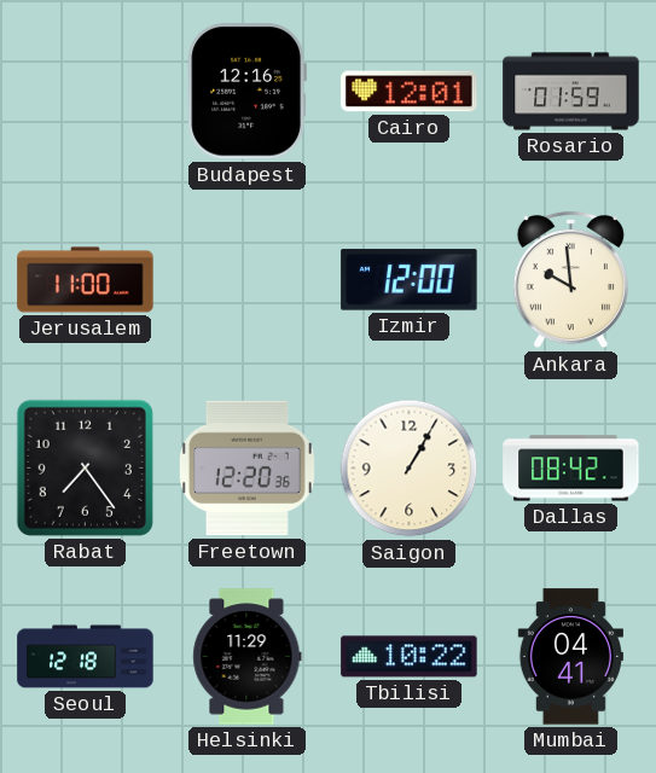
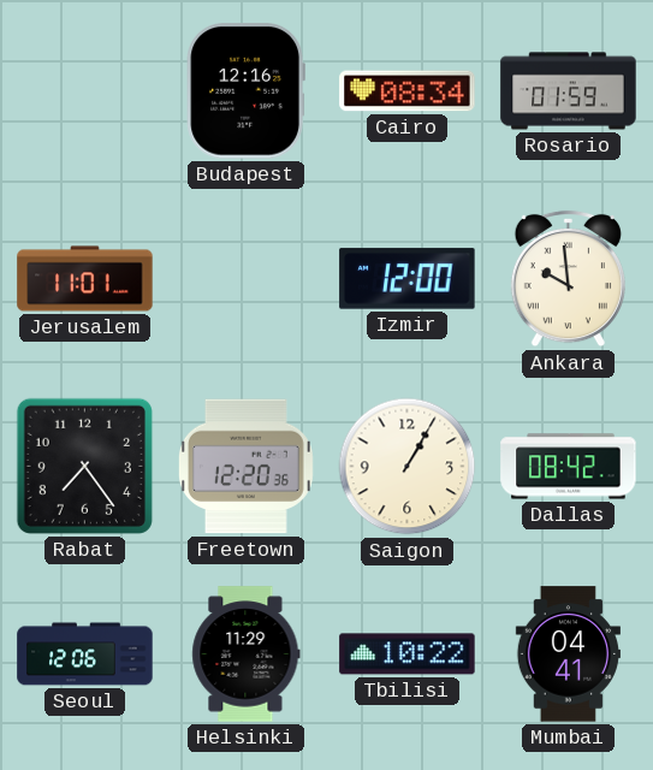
Cairo: 12:01 -> 08:34 (408, 91)
Jerusalem: 11:00 -> 11:01 (85, 279)
Seoul: 12:18 -> 12:06 (85, 654)
